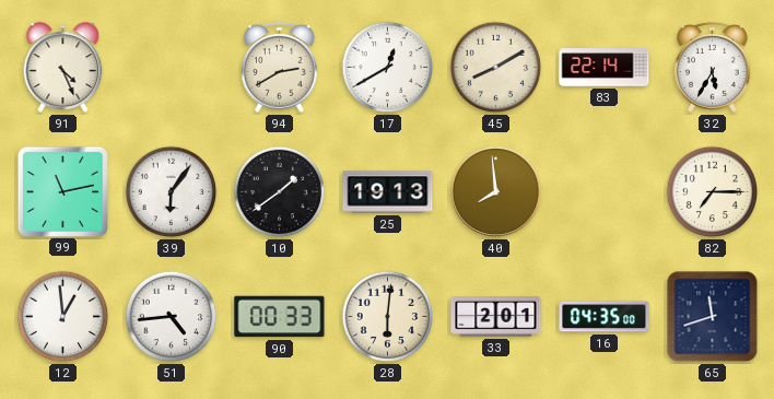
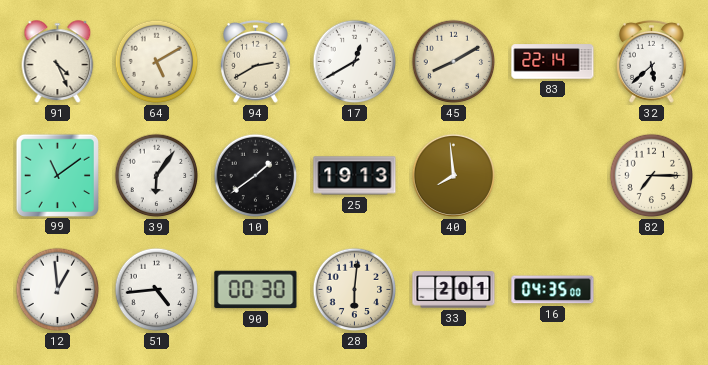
64: none -> 5:10 (157, 62)
32: 5:35 -> 5:38 (652, 62)
99: 11:13 -> 11:09 (57, 175)
90: 00:33 -> 00:30 (256, 290)
65: 11:42 -> none (713, 317)
